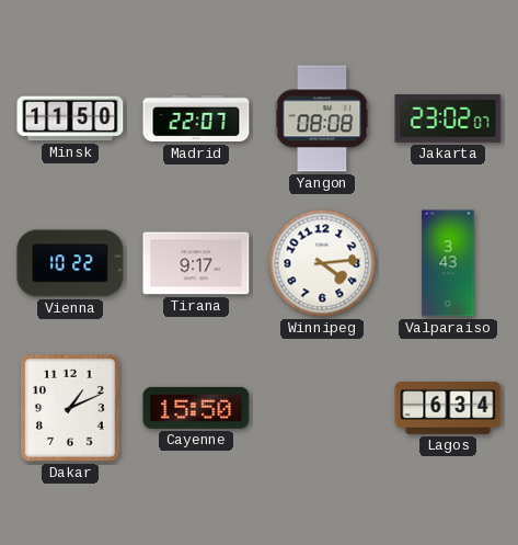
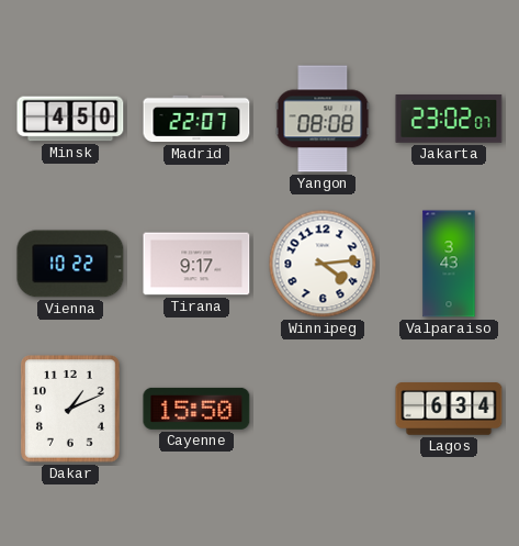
Minsk: 11:50 -> 4:50 (70, 119)
